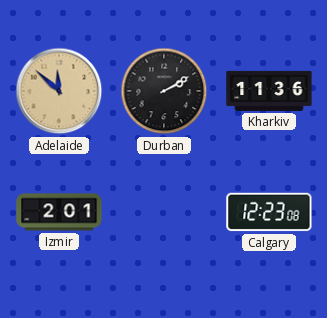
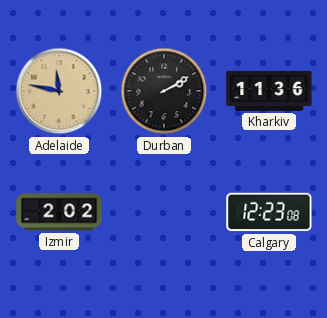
Adelaide: 11:52 -> 11:47 (59, 91)
Izmir: 2:01 -> 2:02 (59, 212)
